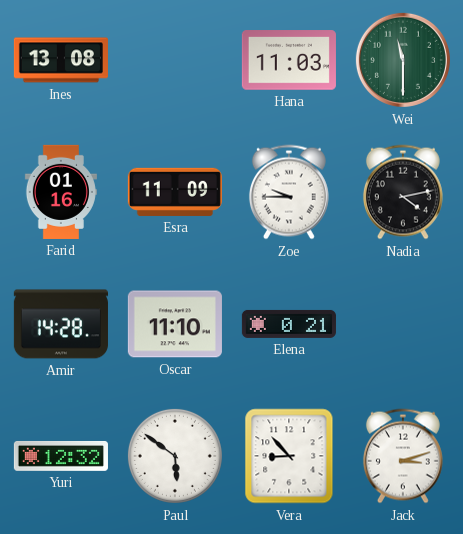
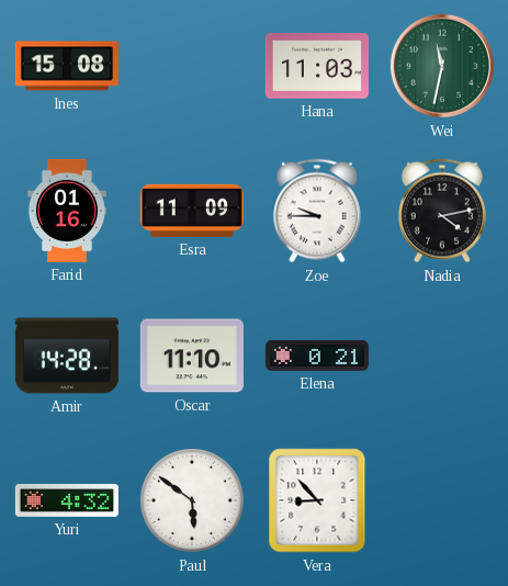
Ines: 13:08 -> 15:08 (67, 66)
Wei: 11:30 -> 11:32 (442, 66)
Yuri: 12:32 -> 4:32 (67, 500)
Jack: 3:12 -> none (403, 456)
